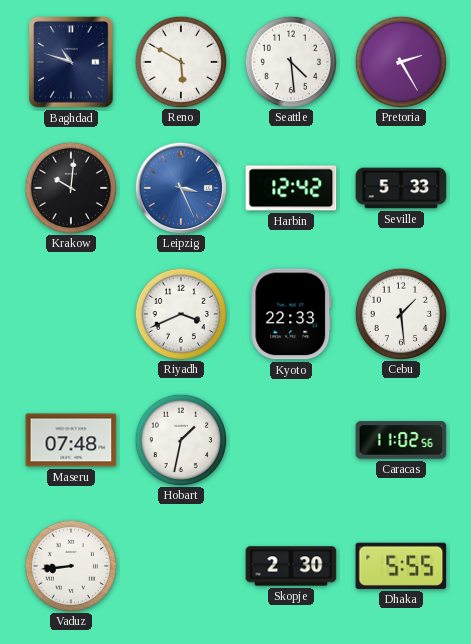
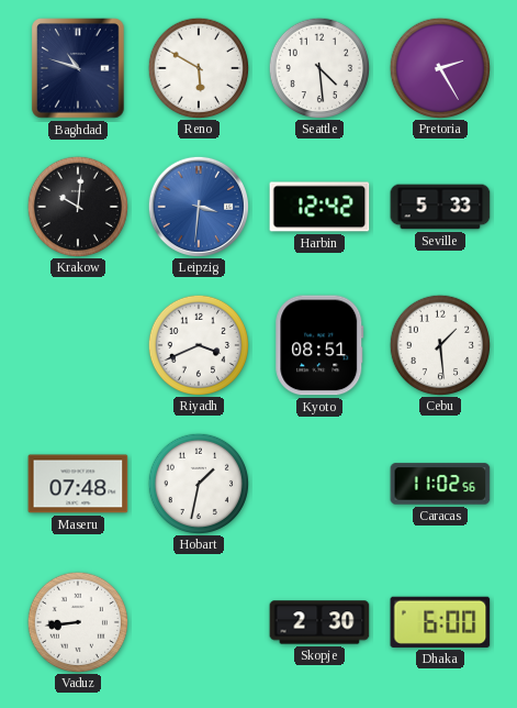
Leipzig: 3:26 -> 3:31 (198, 206)
Kyoto: 22:33 -> 08:51 (319, 345)
Dhaka: 5:55 -> 6:00 (440, 622)
